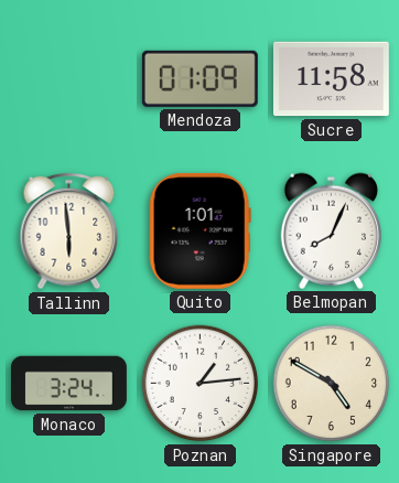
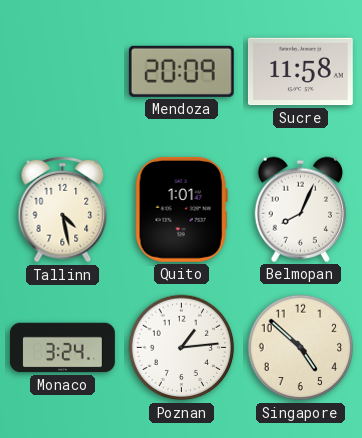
Mendoza: 01:09 -> 20:09 (181, 71)
Tallinn: 5:59 -> 4:28 (63, 210)
Singapore: 4:50 -> 4:52 (301, 348)
